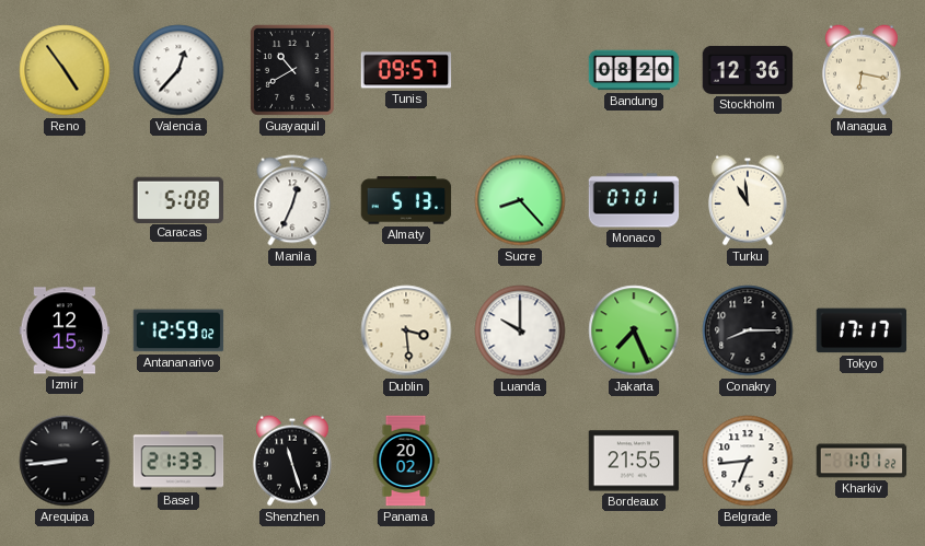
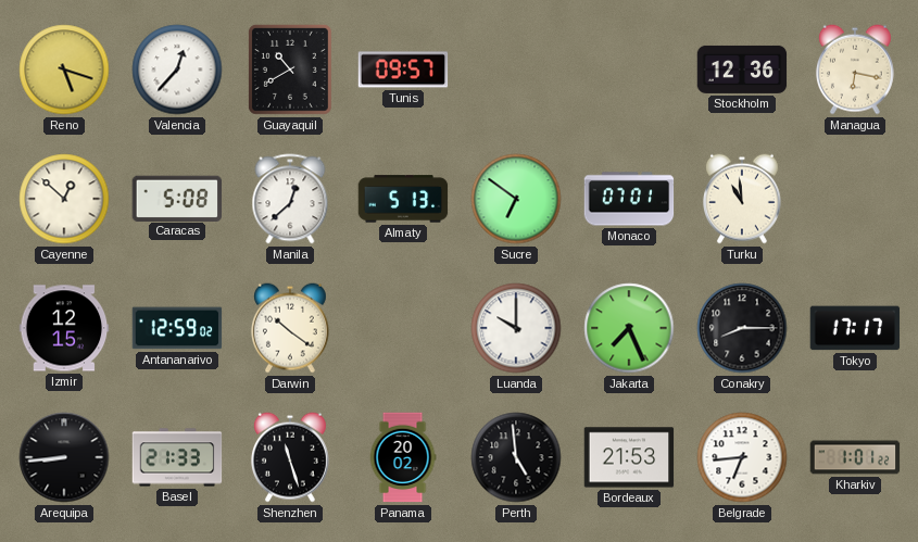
Reno: 4:54 -> 5:18 (64, 70)
Bandung: 08:20 -> none (634, 70)
Cayenne: none -> 12:52 (64, 199)
Manila: 12:34 -> 12:38 (290, 199)
Sucre: 8:23 -> 6:51 (516, 199)
Darwin: none -> 10:21 (290, 328)
Dublin: 3:29 -> none (406, 330)
Perth: none -> 4:59 (516, 457)
Bordeaux: 21:55 -> 21:53 (629, 457)
